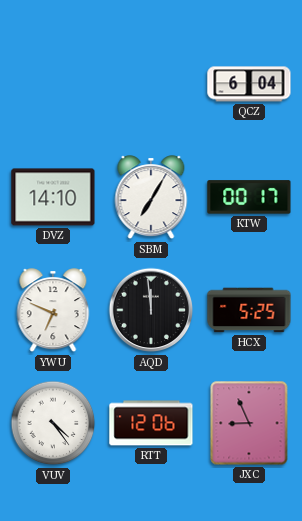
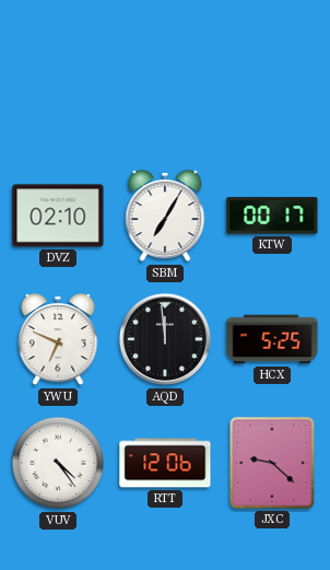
QCZ: 6:04 -> none (249, 84)
DVZ: 14:10 -> 02:10 (58, 216)
JXC: 8:56 -> 9:22 (272, 463)
